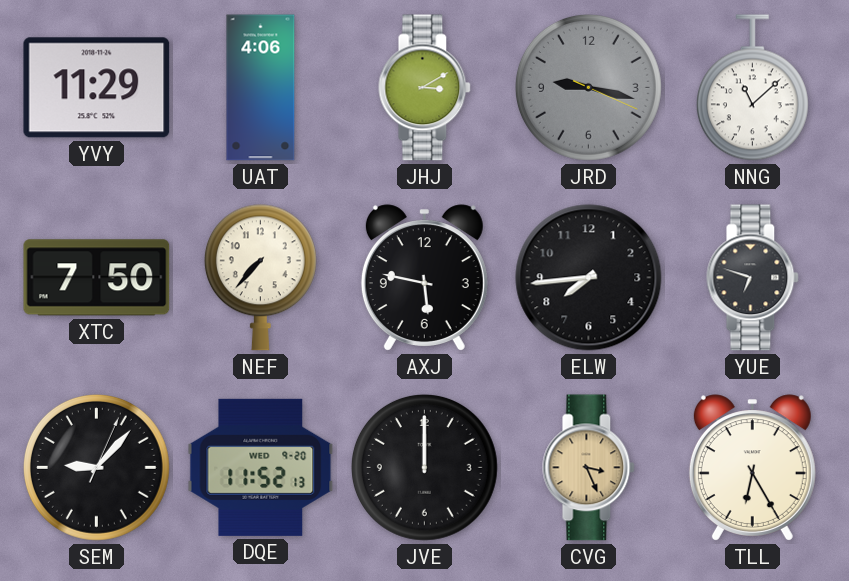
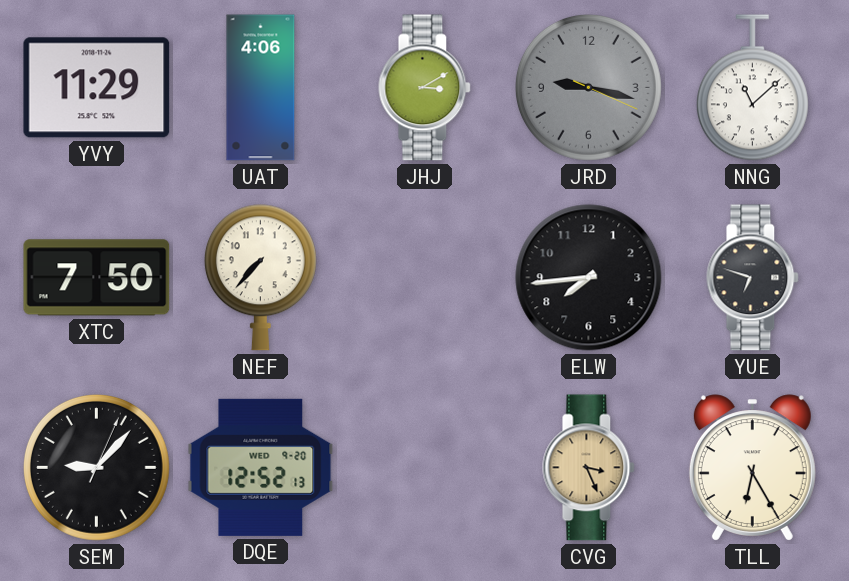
AXJ: 5:47 -> none (424, 278)
DQE: 11:52 -> 12:52 (261, 467)
JVE: 12:00 -> none (424, 467)
